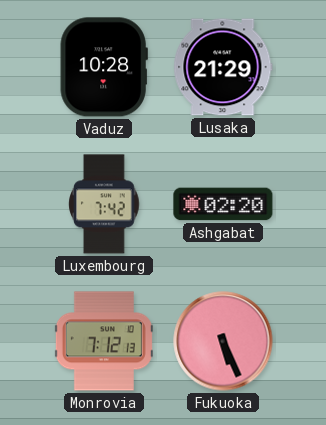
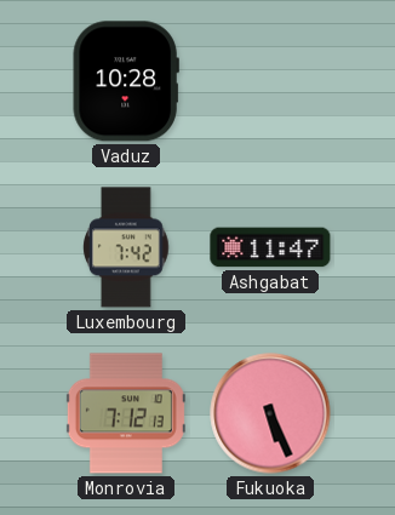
Lusaka: 21:29 -> none (223, 67)
Ashgabat: 02:20 -> 11:47 (270, 247)
